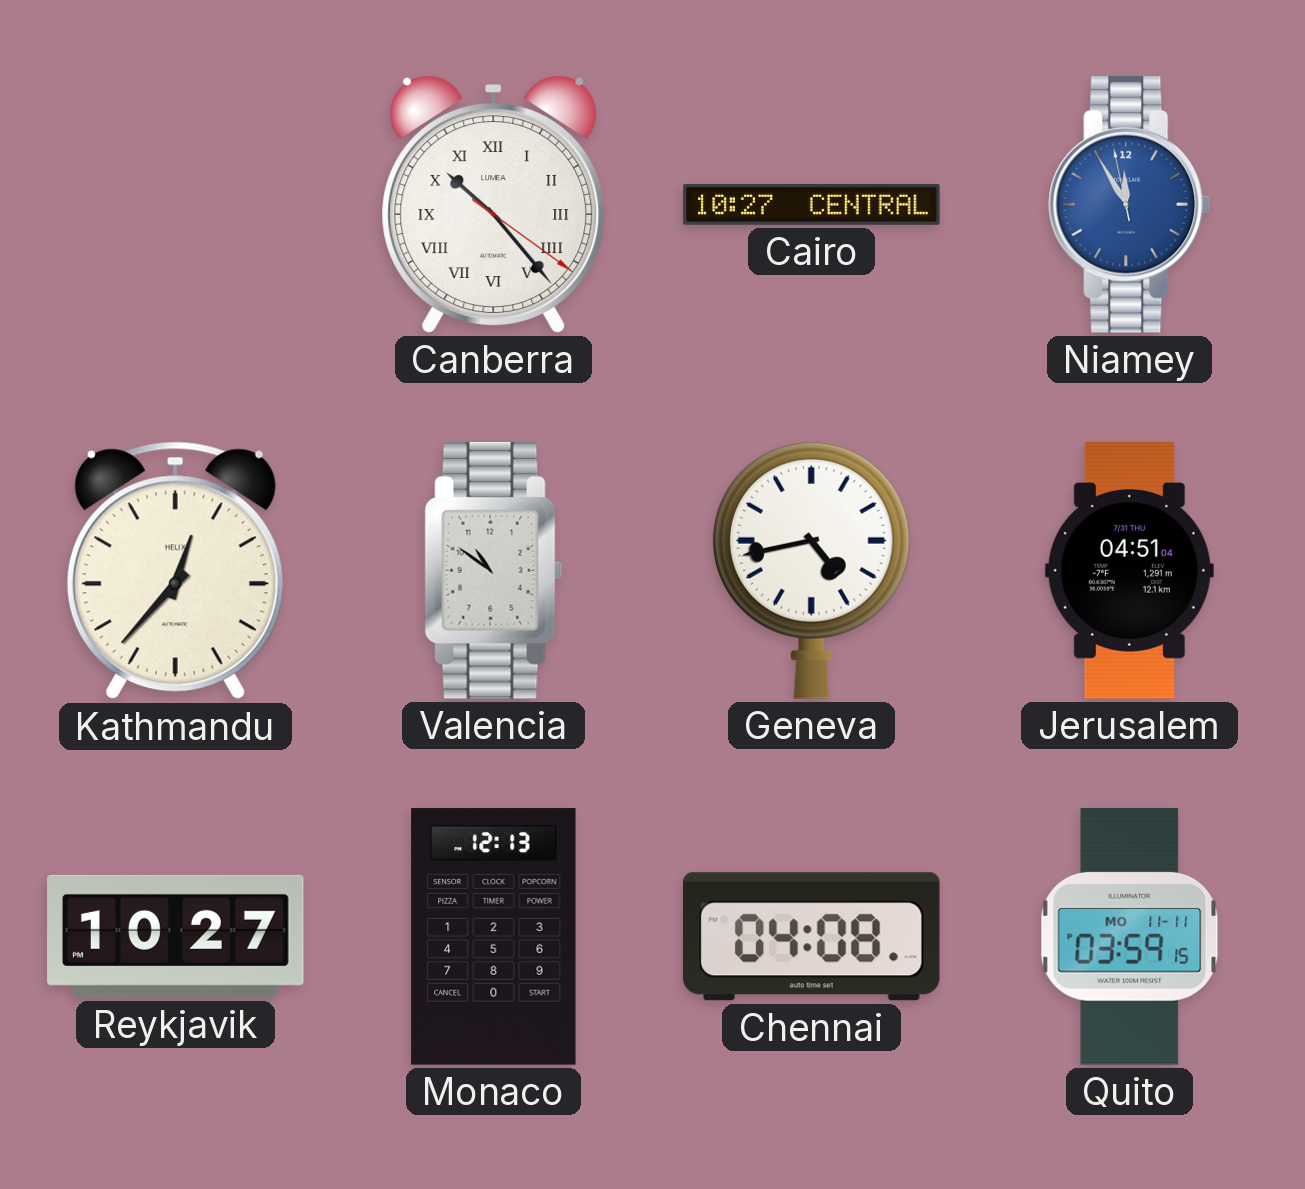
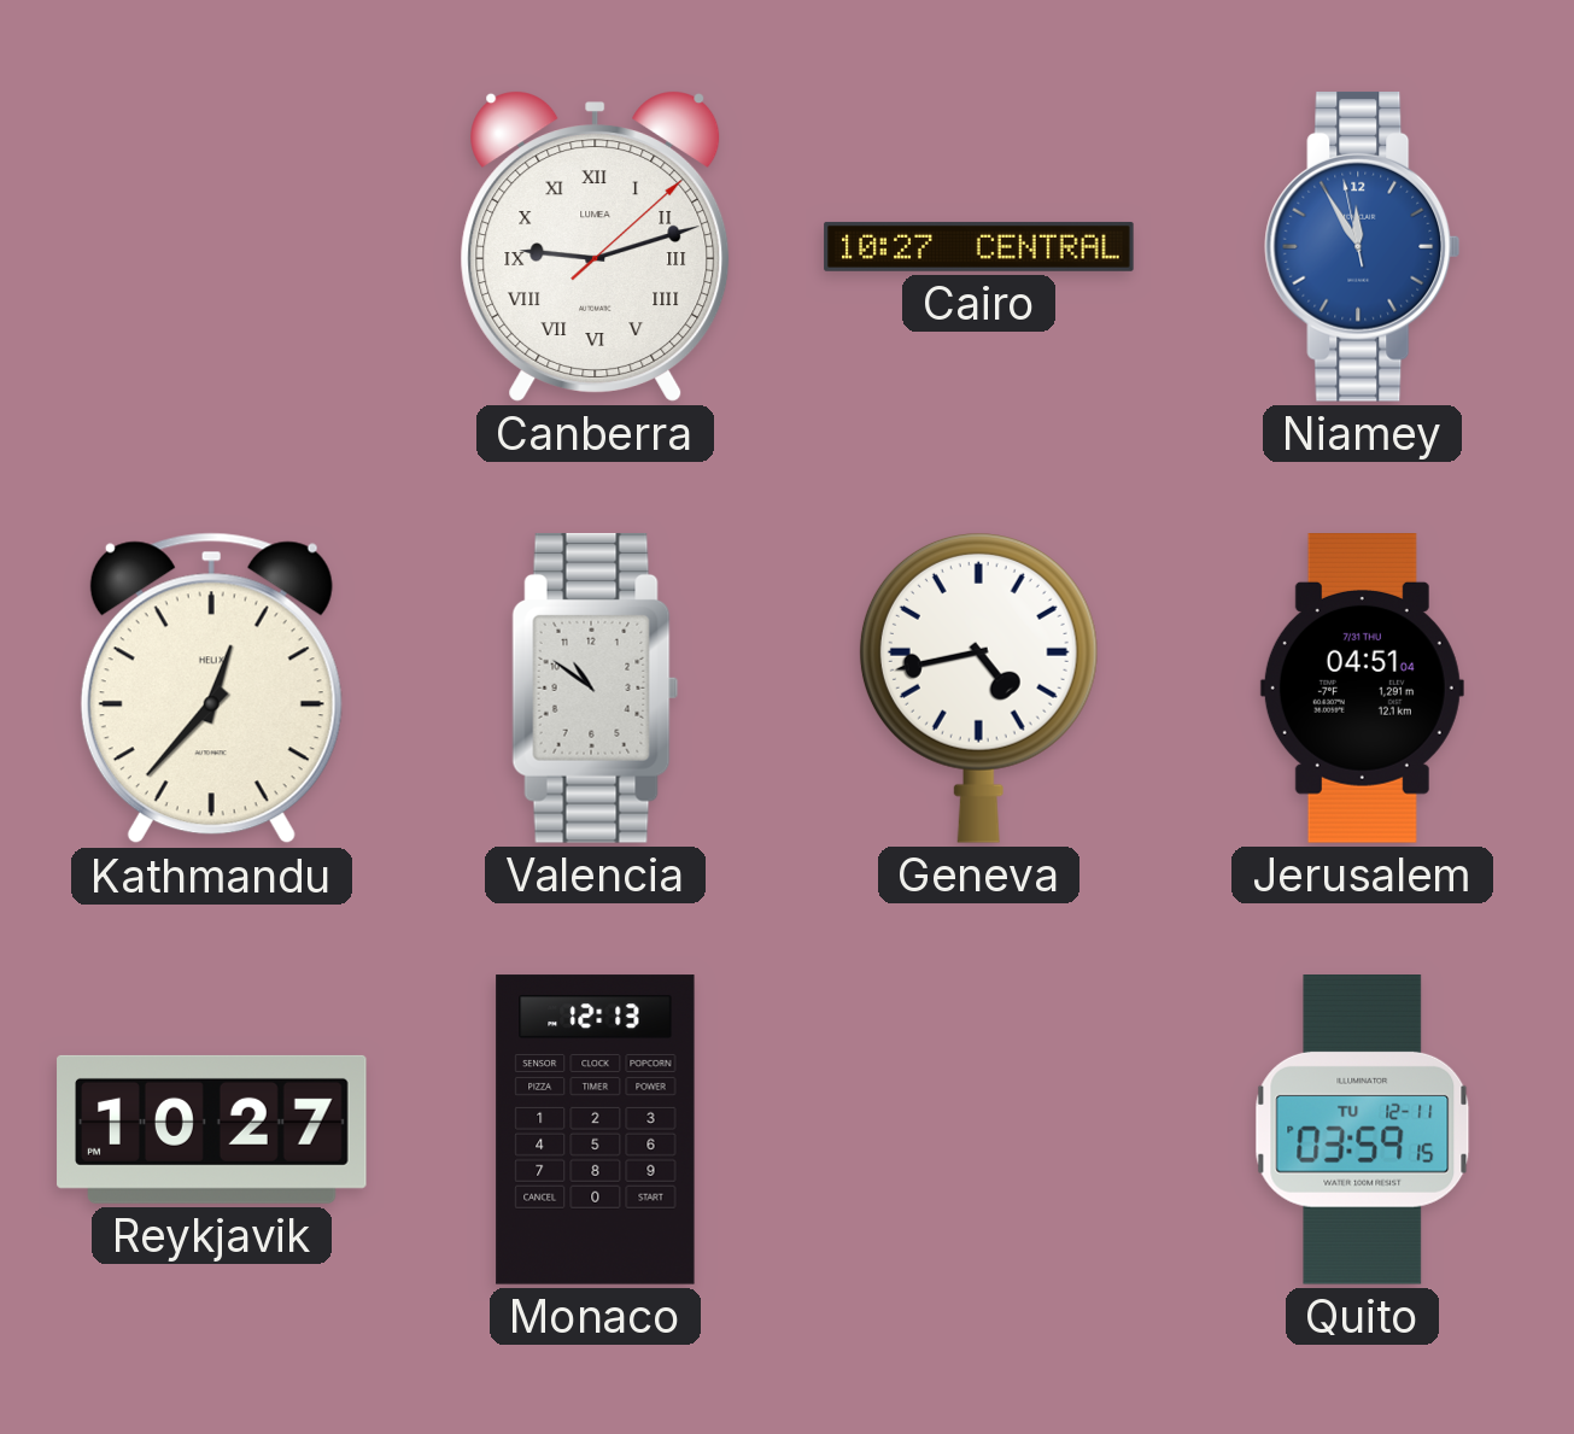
Canberra: 10:23 -> 9:12 (596, 246)
Chennai: 04:08 -> none (811, 937)
Quito date: MO 11-11 -> TU 12-11 (1363, 1130)
